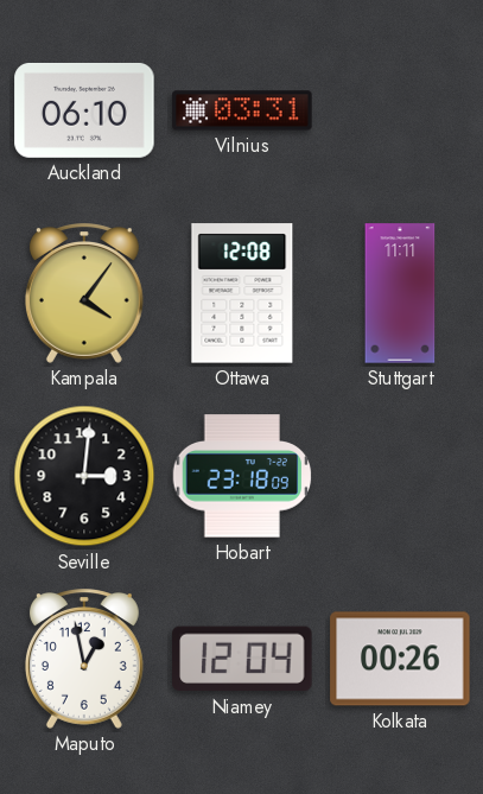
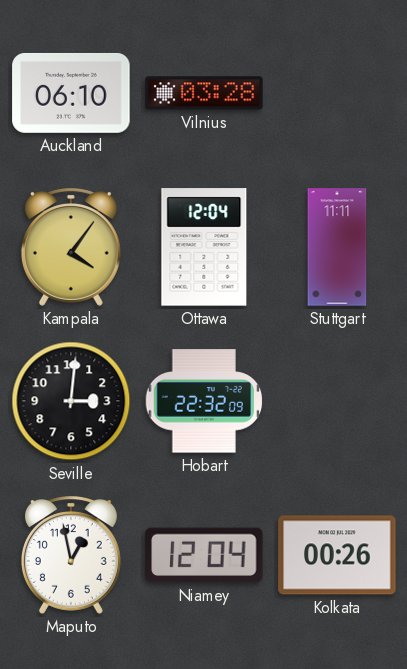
Vilnius: 03:31 -> 03:28 (204, 93)
Ottawa: 12:08 -> 12:04 (204, 247)
Hobart: 23:18 -> 22:32 (204, 401)
